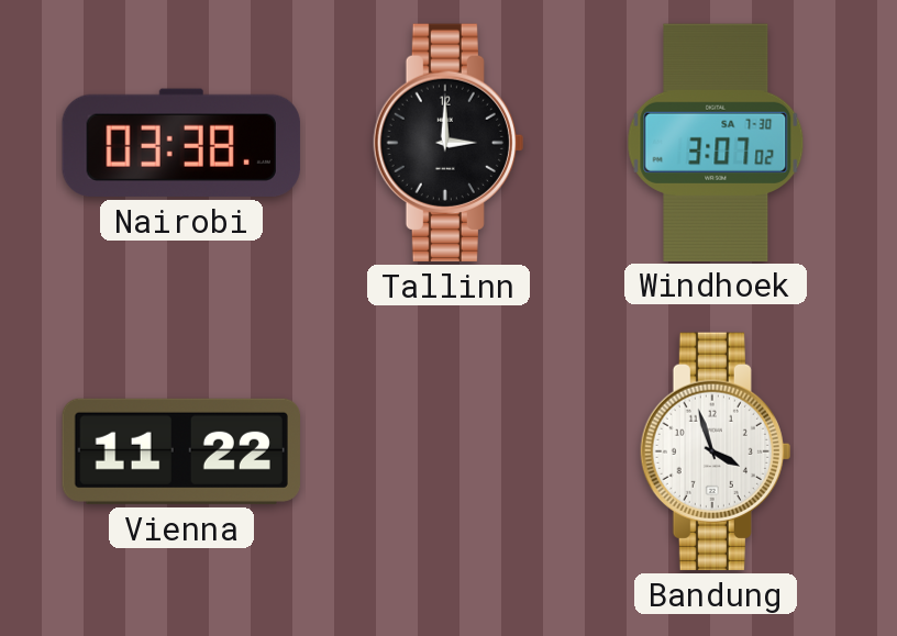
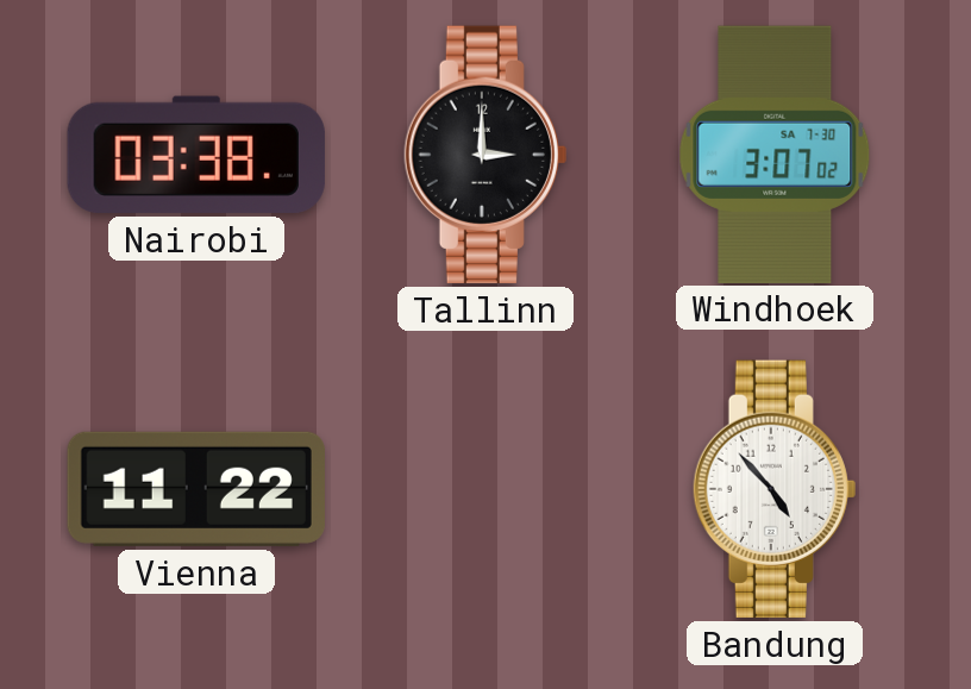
Bandung: 3:57 -> 4:53 (775, 489)
